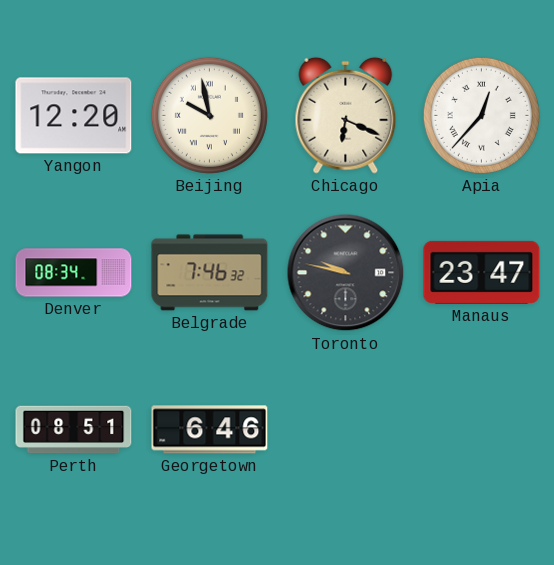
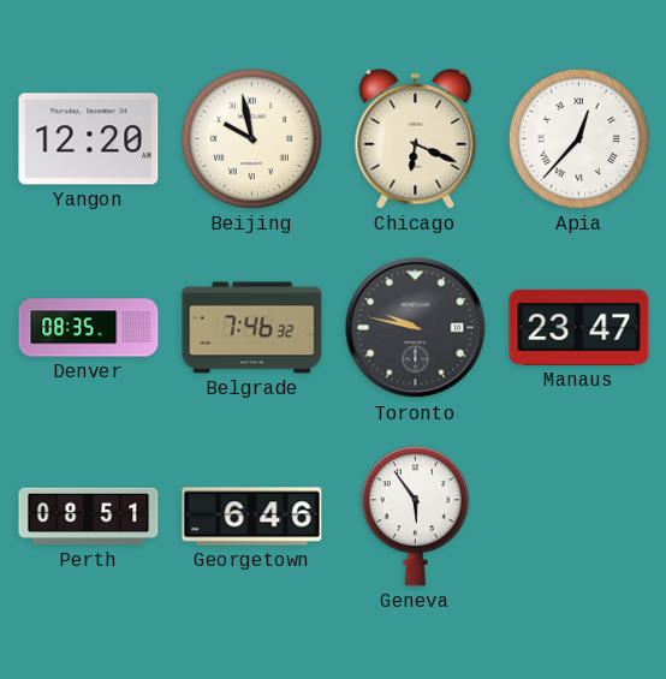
Denver: 08:34 -> 08:35 (89, 328)
Geneva: none -> 5:54 (415, 517)
